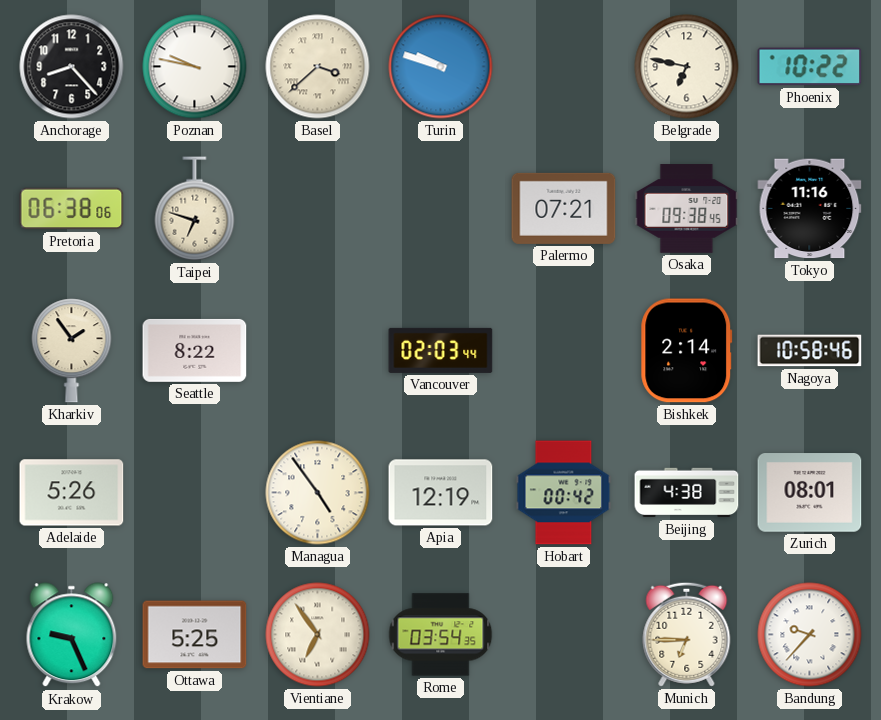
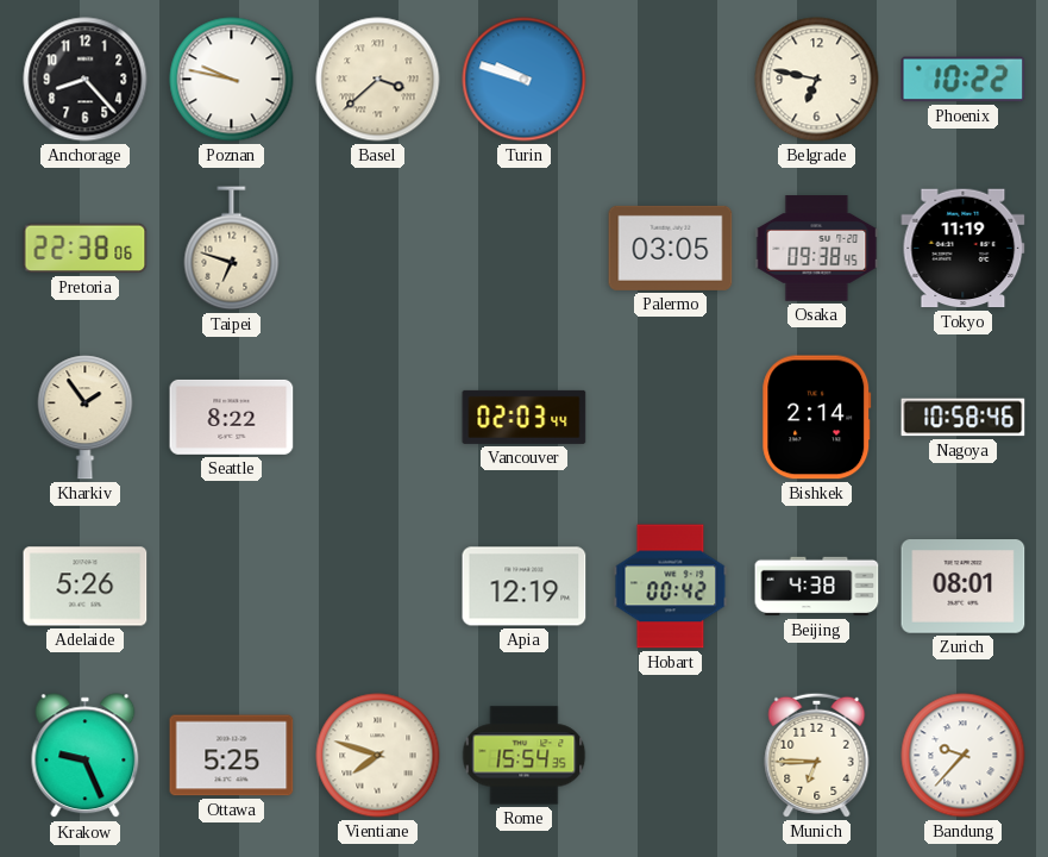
Pretoria: 06:38 -> 22:38 (86, 249)
Palermo: 07:21 -> 03:05 (671, 248)
Tokyo: 11:16 -> 11:19 (964, 249)
Managua: 4:54 -> none (318, 493)
Vientiane: 6:54 -> 7:48 (378, 756)
Rome: 03:54 -> 15:54 (525, 756)
